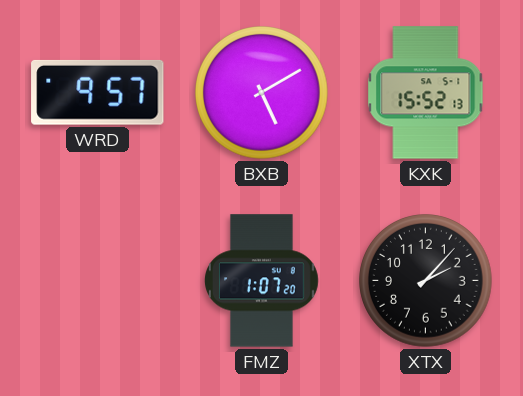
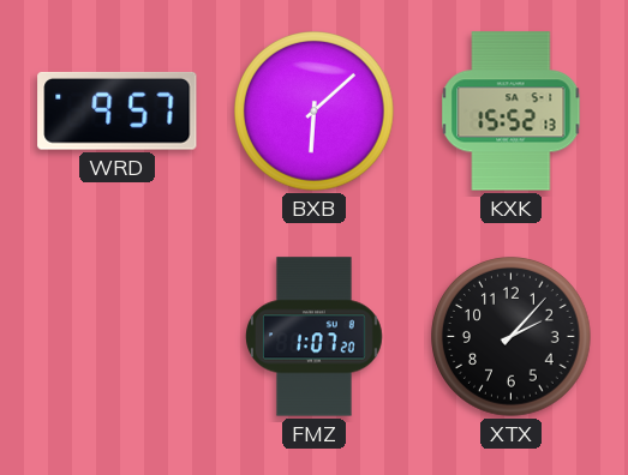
BXB: 5:10 -> 6:08 (315, 112)
